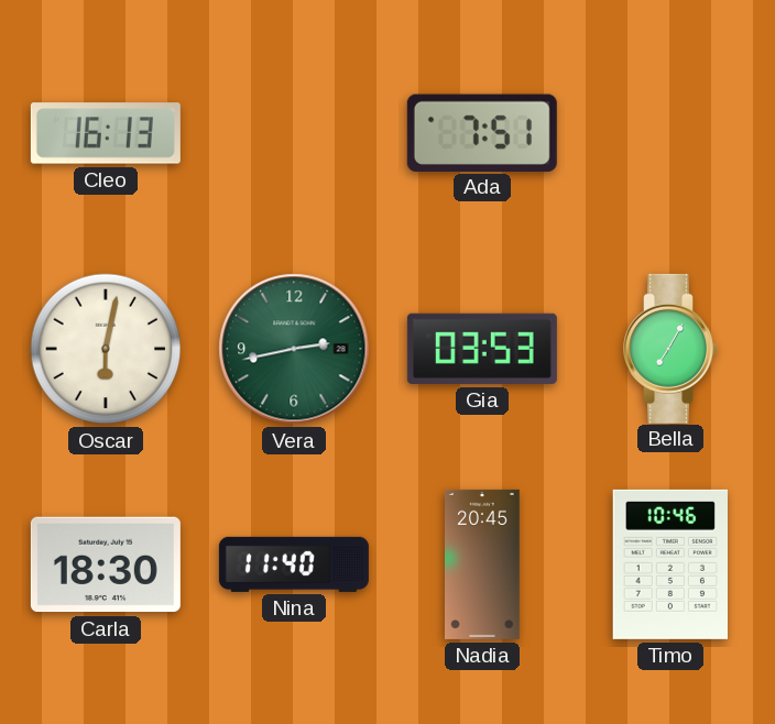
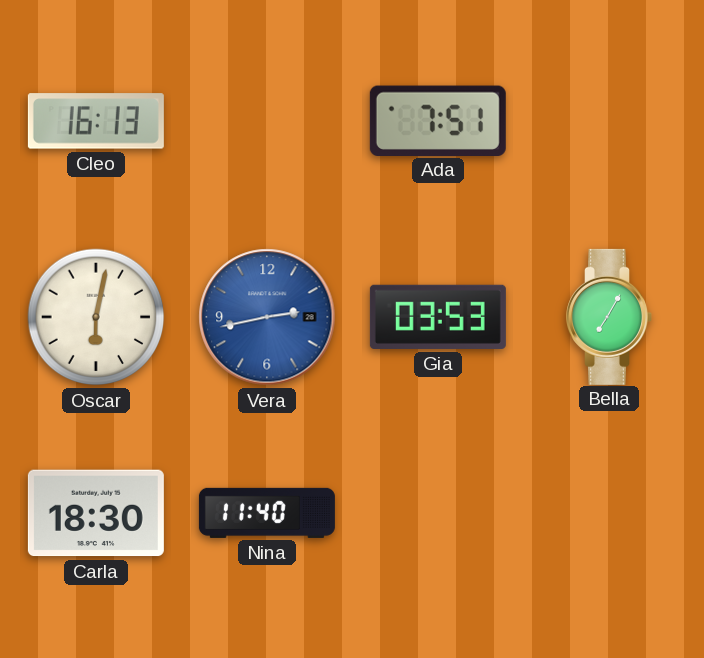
Vera dial: green -> blue (267, 317)
Nadia: 20:45 -> none (483, 564)
Timo: 10:46 -> none (669, 564)
